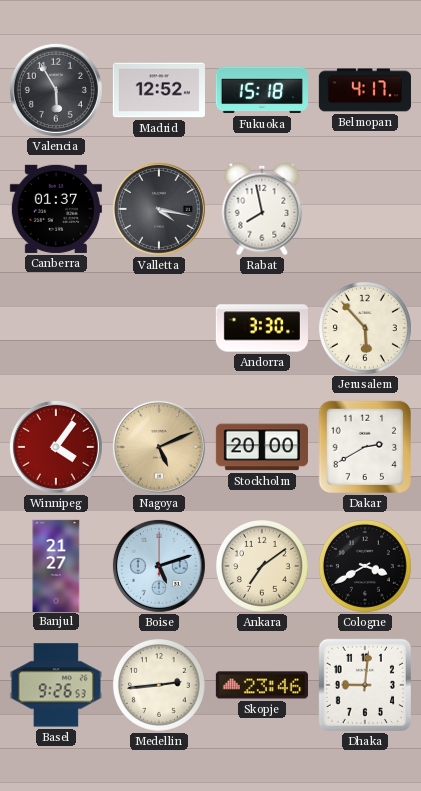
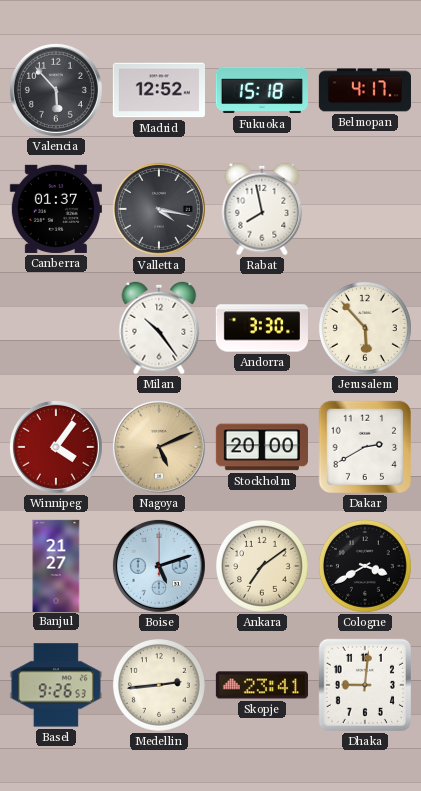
Valencia: 5:55 -> 5:53 (56, 90)
Milan: none -> 10:24 (159, 328)
Skopje: 23:46 -> 23:41 (262, 685)
